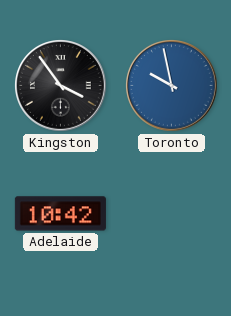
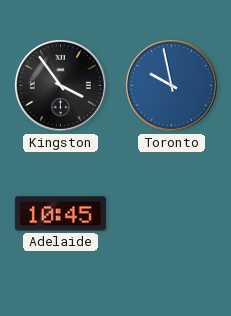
Adelaide: 10:42 -> 10:45 (60, 214)
